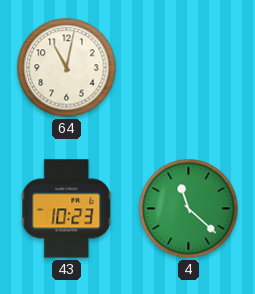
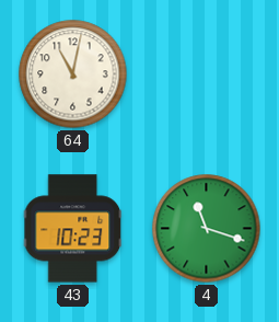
4: 11:22 -> 11:18 (207, 229)
